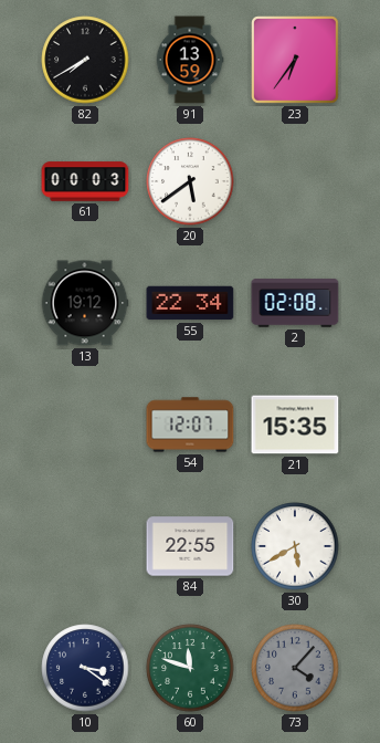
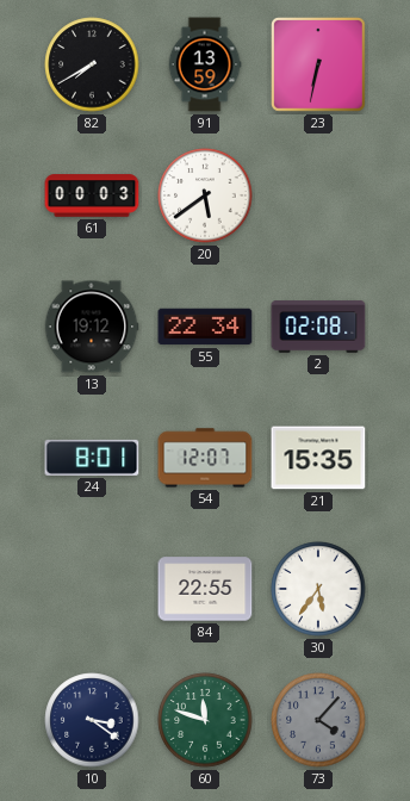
23: 6:36 -> 6:32 (319, 66)
24: none -> 8:01 (92, 458)
30: 5:40 -> 5:36 (318, 589)
